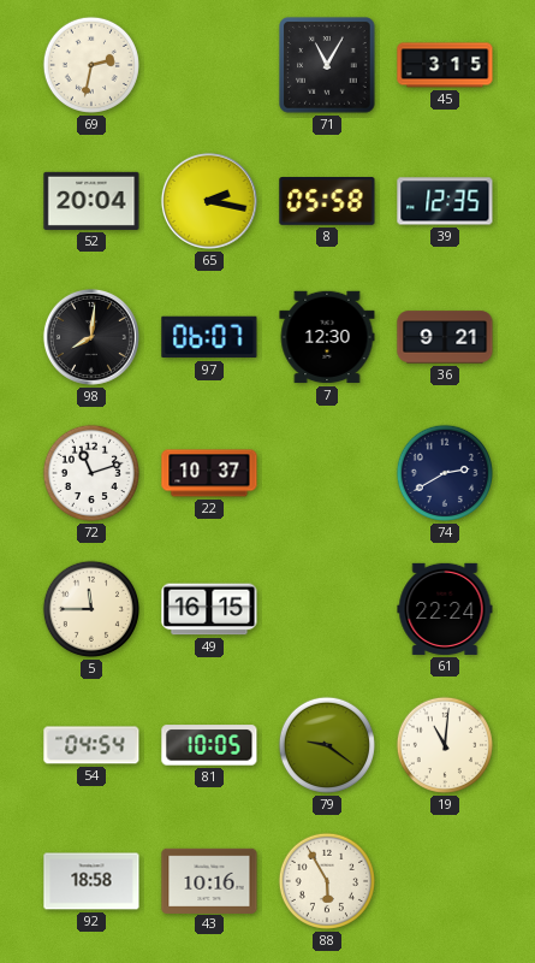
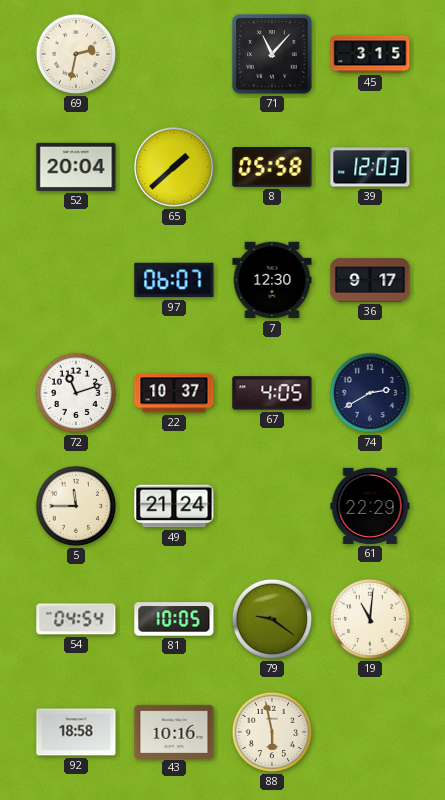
71: 11:05 -> 11:07 (272, 54)
65: 2:17 -> 1:38 (174, 167)
39: 12:35 -> 12:03 (370, 167)
98: 8:01 -> none (91, 337)
36: 9:21 -> 9:17 (370, 280)
67: none -> 4:05 (272, 393)
49: 16:15 -> 21:24 (174, 506)
61: 22:24 -> 22:29 (370, 506)
88: 5:55 -> 5:58 (272, 732)
